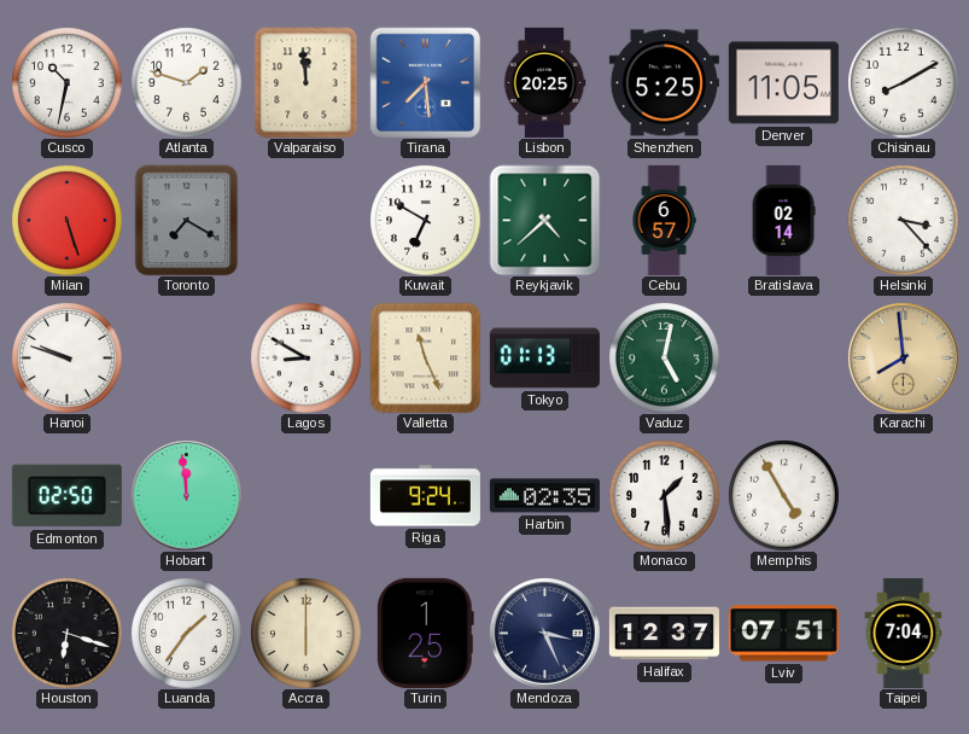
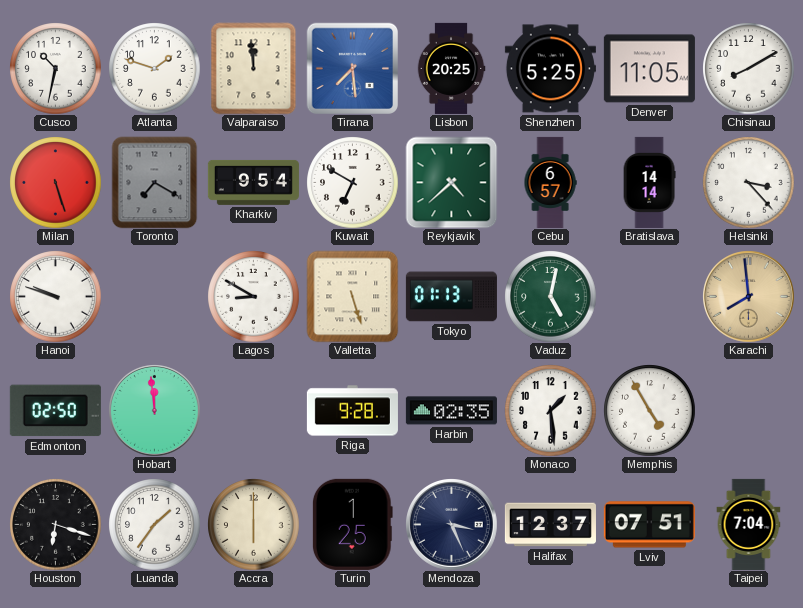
Kharkiv: none -> 9:54 (253, 182)
Bratislava: 02:14 -> 14:14 (649, 182)
Valletta: 11:26 -> 5:27 (352, 296)
Riga: 9:24 -> 9:28 (352, 411)
